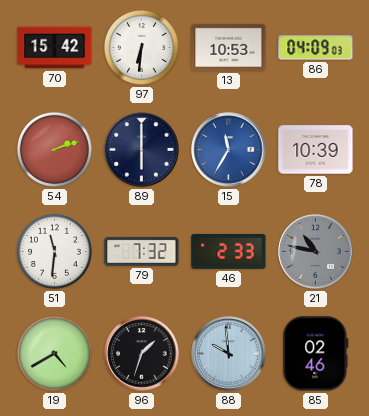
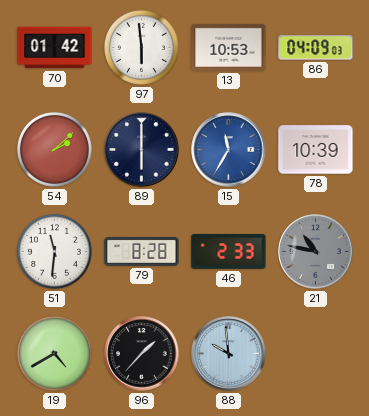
70: 15:42 -> 01:42 (55, 48)
97: 6:31 -> 5:59 (141, 47)
54: 2:12 -> 2:08 (54, 149)
79: 7:32 -> 8:28 (142, 251)
96: 1:33 -> 1:37 (142, 354)
85: 02:46 -> none (316, 354)
